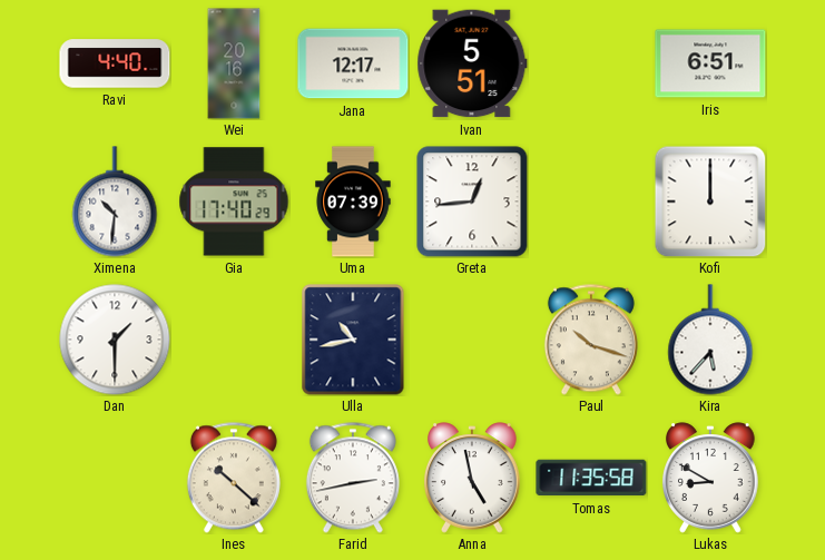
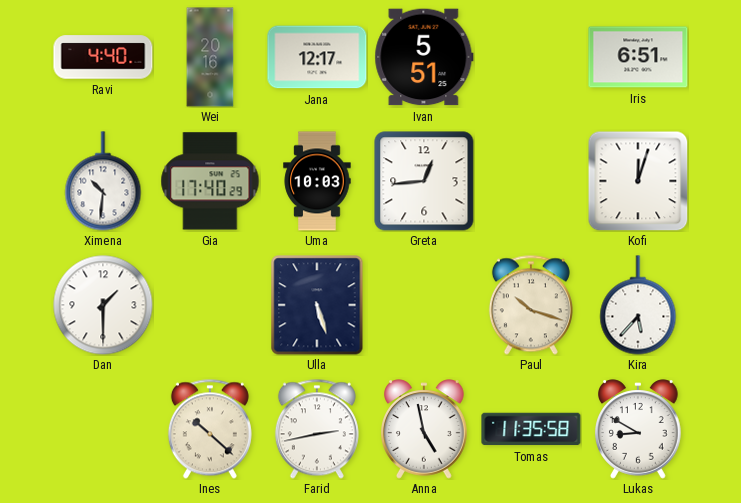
Uma: 07:39 -> 10:03 (317, 181)
Kofi: 12:00 -> 12:03 (638, 181)
Ulla: 10:43 -> 5:27 (317, 305)
